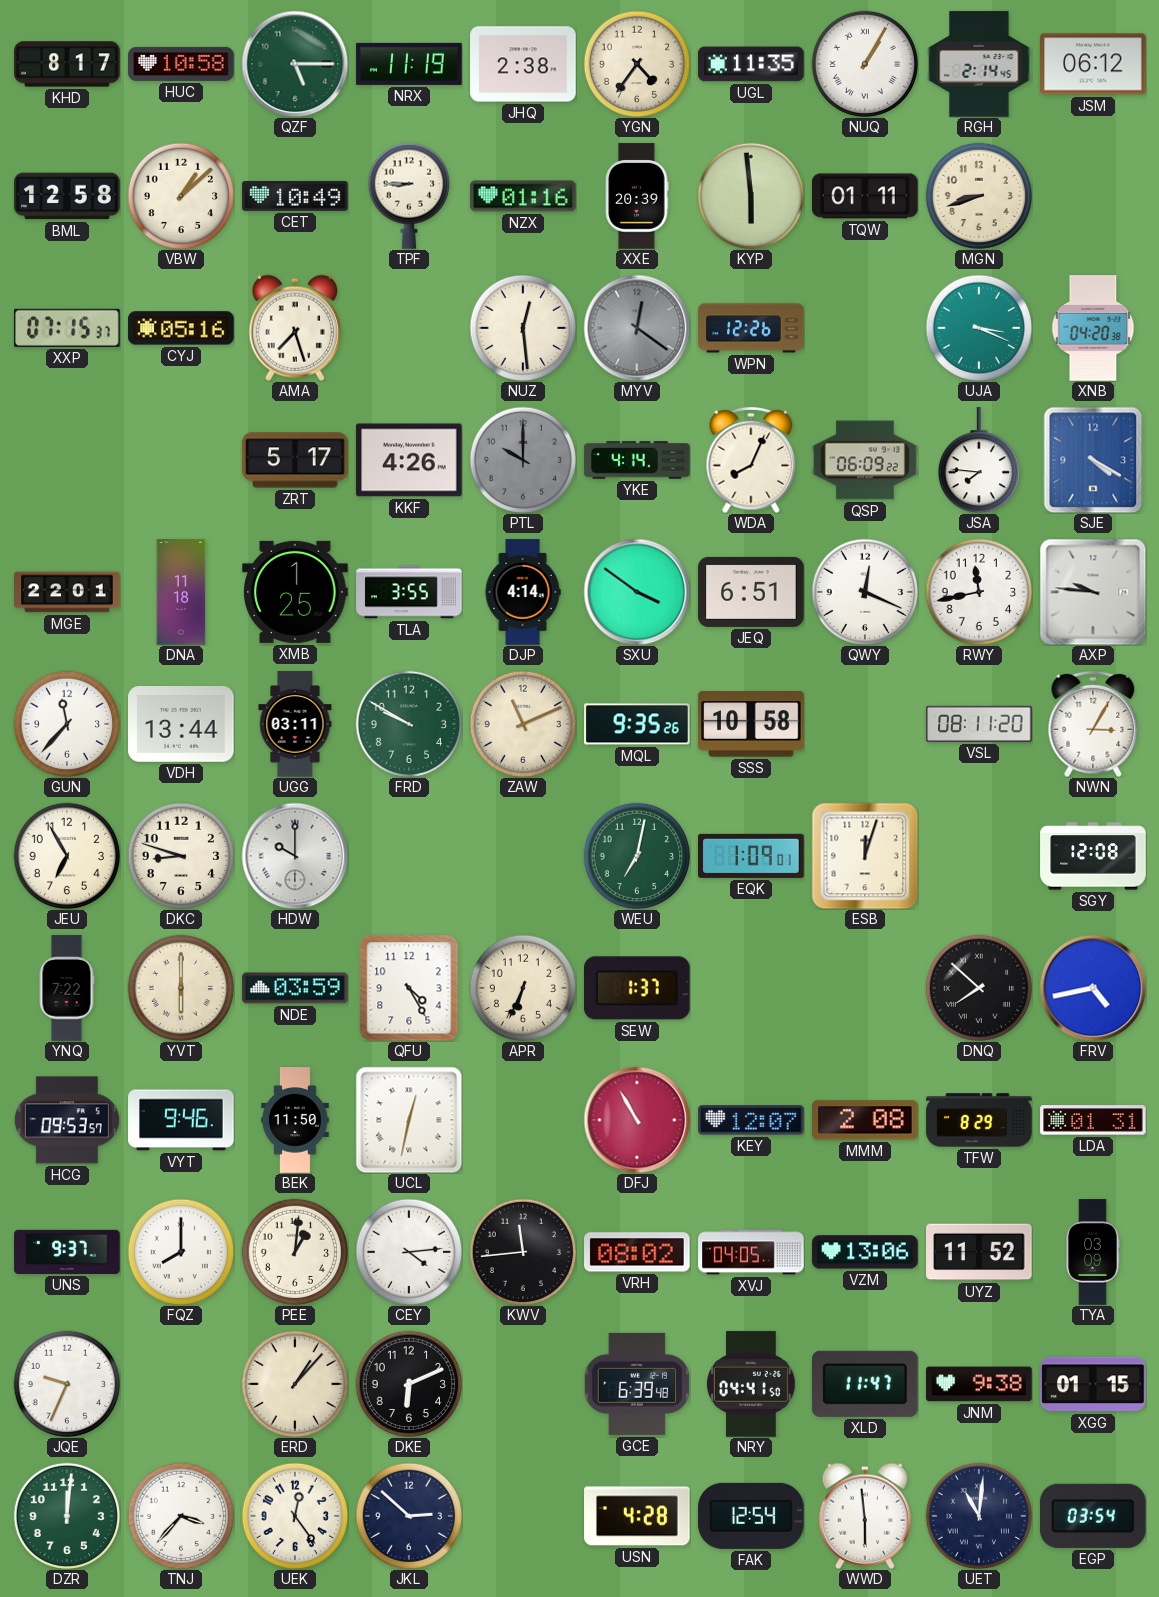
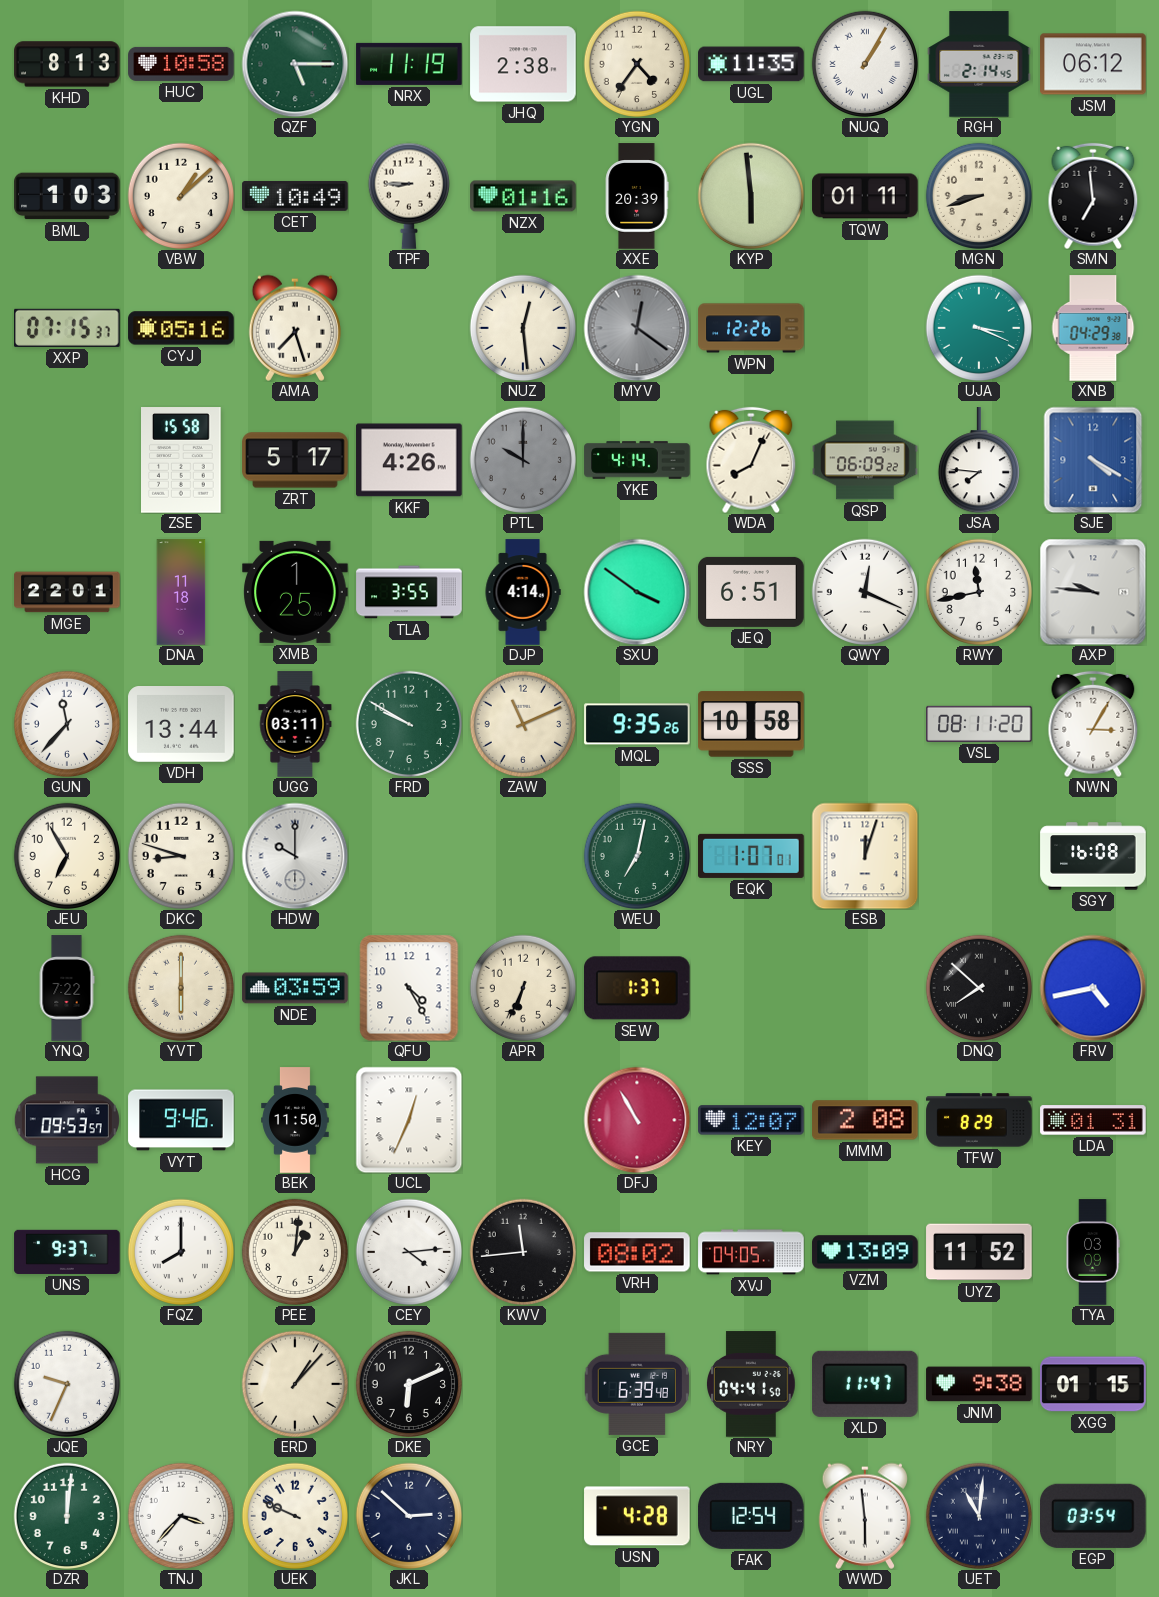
KHD: 8:17 -> 8:13 (67, 64)
BML: 12:58 -> 1:03 (67, 196)
SMN: none -> 6:59 (1093, 196)
XNB: 04:20 -> 04:29 (1093, 328)
ZSE: none -> 15:58 (182, 460)
EQK: 1:09 -> 1:07 (751, 856)
SGY: 12:08 -> 16:08 (1093, 856)
UCL: 12:32 -> 12:34 (409, 1120)
VZM: 13:06 -> 13:09 (865, 1252)
UEK: 12:24 -> 9:49 (294, 1515)
